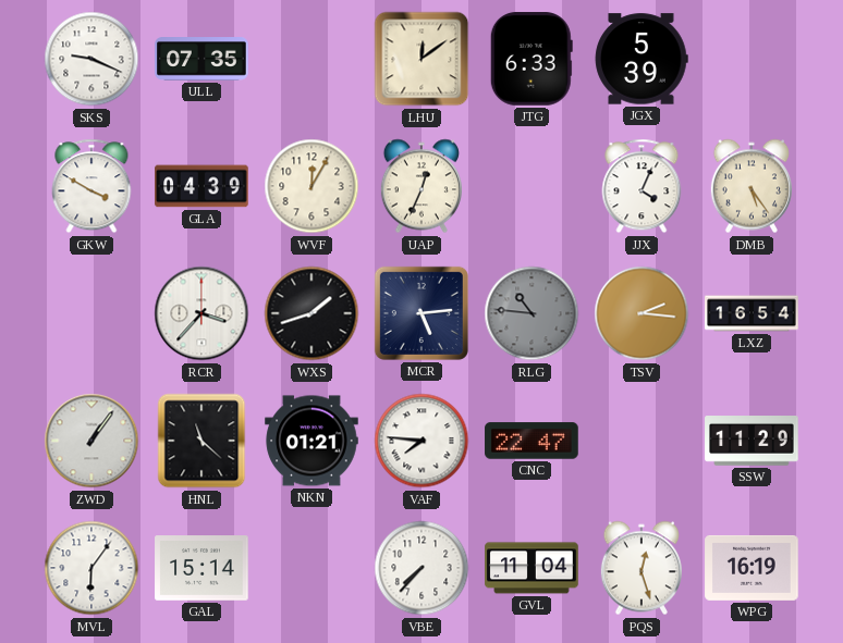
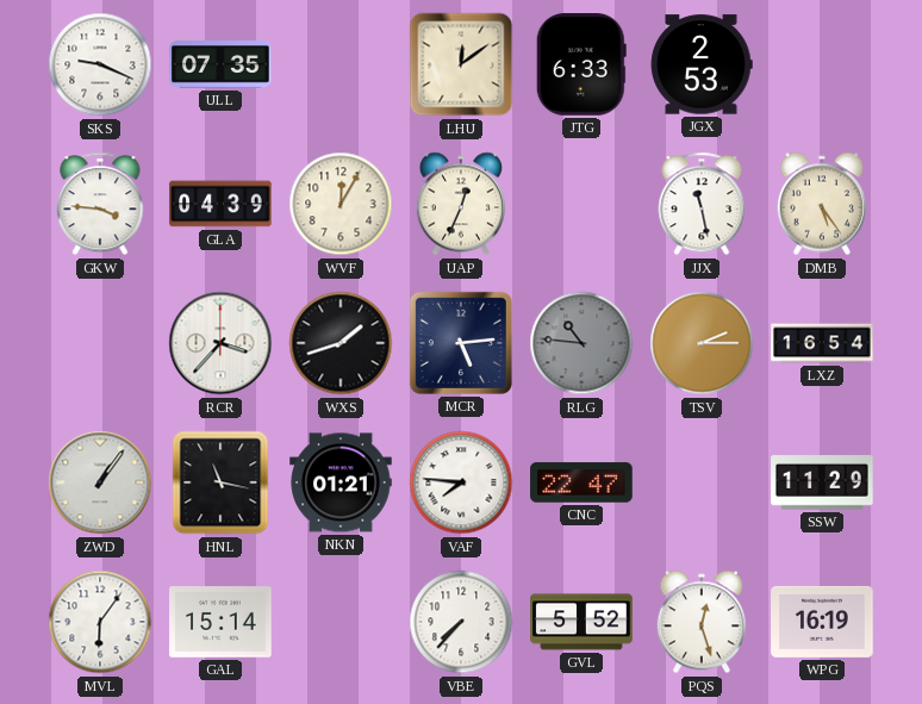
JGX: 5:39 -> 2:53 (702, 64)
GKW: 3:50 -> 3:46 (100, 204)
JJX: 4:04 -> 11:28 (702, 204)
TSV: 2:16 -> 2:15 (702, 343)
HNL: 11:22 -> 11:17 (220, 482)
GVL: 11:04 -> 5:52 (581, 622)
